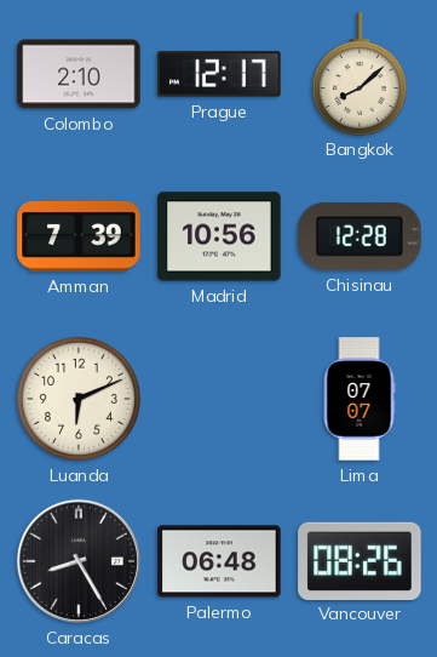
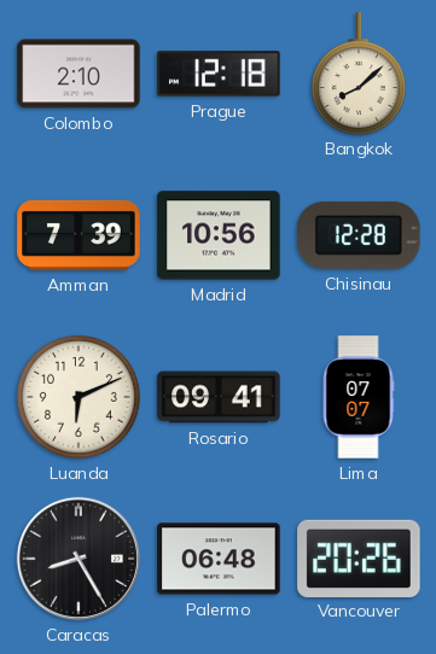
Prague: 12:17 -> 12:18 (219, 74)
Rosario: none -> 09:41 (219, 397)
Vancouver: 08:26 -> 20:26 (359, 557)
